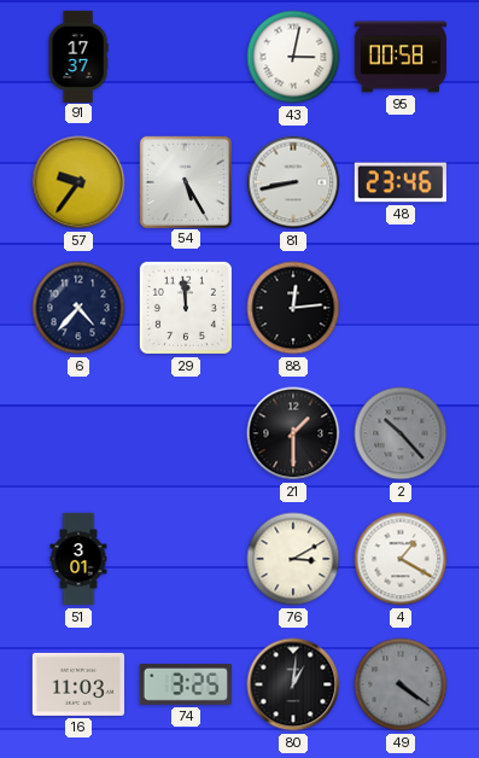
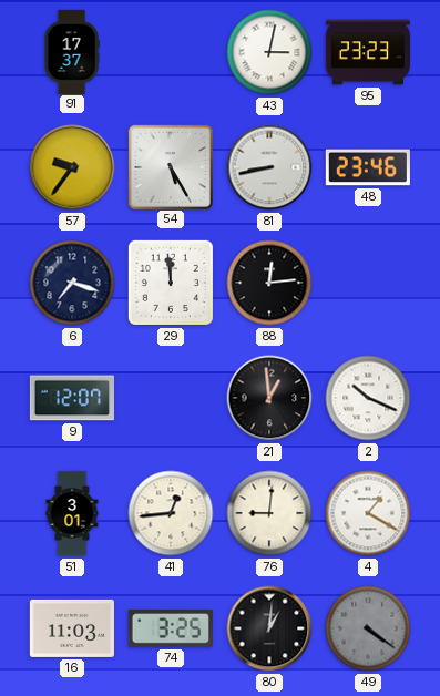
95: 00:58 -> 23:23 (367, 52)
6: 4:37 -> 7:18 (72, 283)
9: none -> 12:07 (71, 398)
21: 1:30 -> 12:59 (269, 398)
2: 10:23 -> 10:19 (368, 398)
2 dial: grey -> white (368, 398)
41: none -> 12:44 (171, 513)
76: 3:10 -> 9:01 (269, 513)
